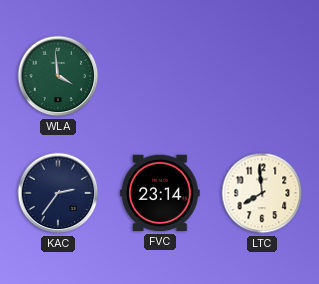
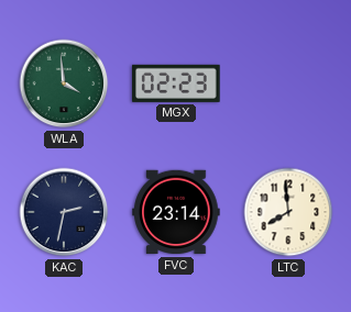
MGX: none -> 02:23 (176, 83)
KAC: 2:36 -> 2:32 (64, 212)
